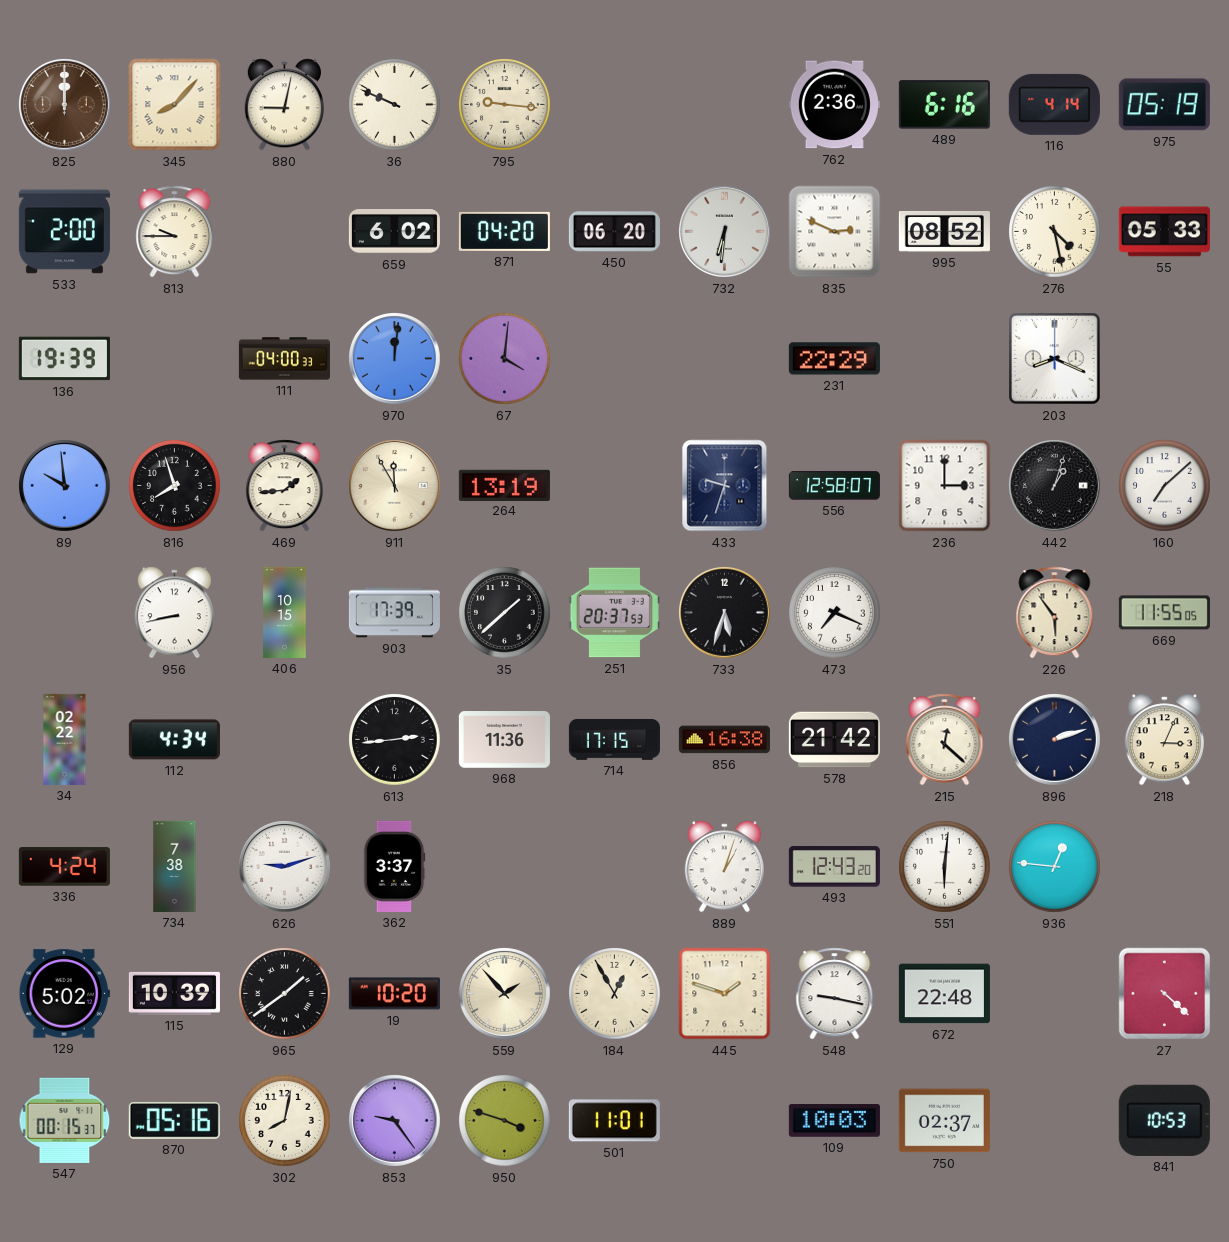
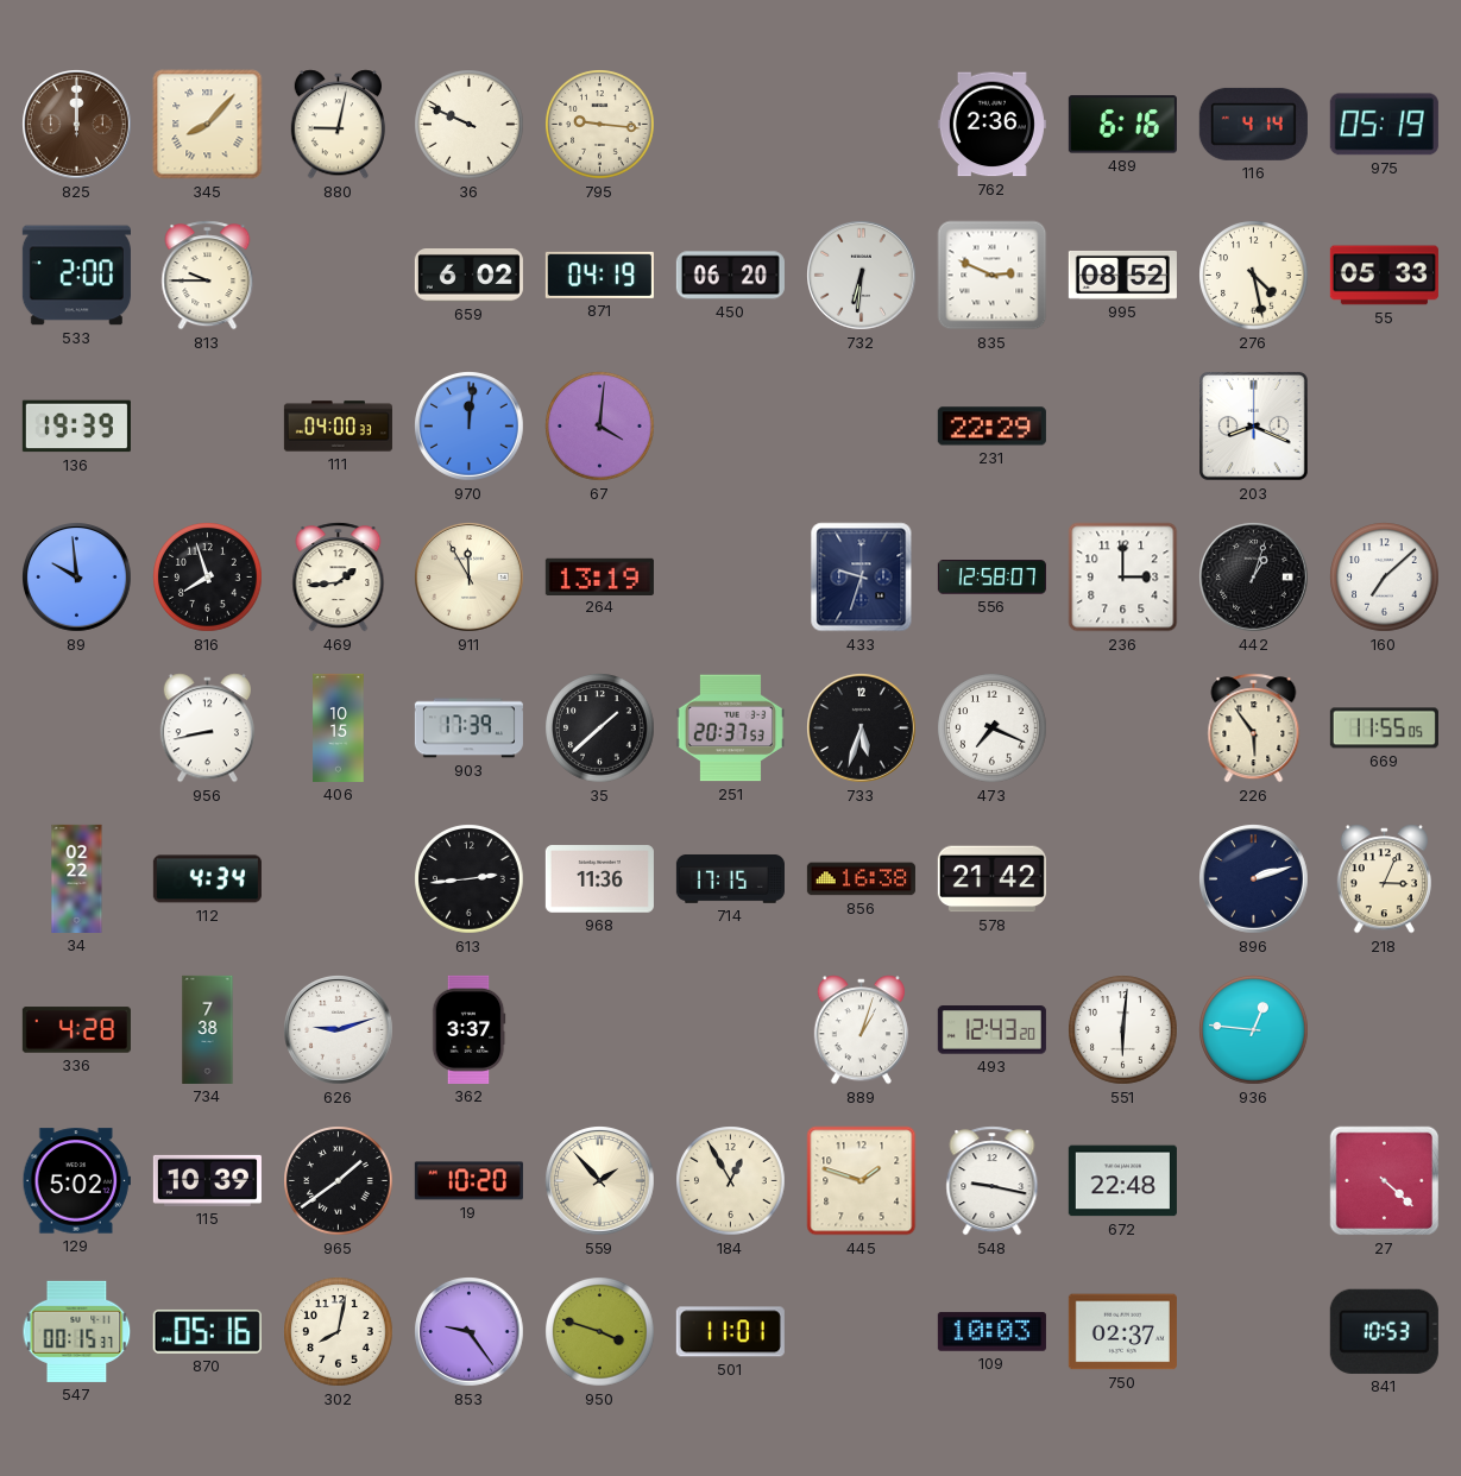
871: 04:20 -> 04:19 (599, 275)
215: 12:22 -> none (945, 740)
336: 4:24 -> 4:28 (76, 1030)
